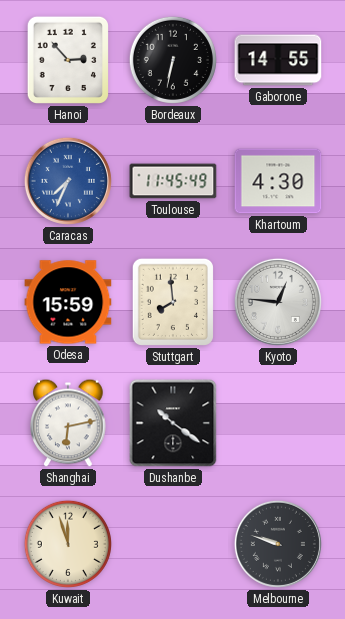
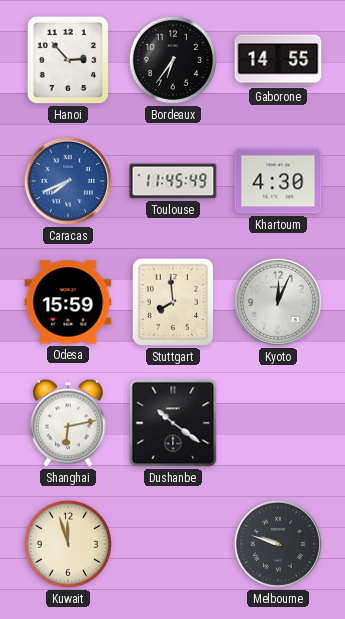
Bordeaux: 6:32 -> 6:36 (173, 60)
Caracas: 7:34 -> 7:41 (68, 181)
Kyoto: 12:46 -> 12:04 (278, 302)
